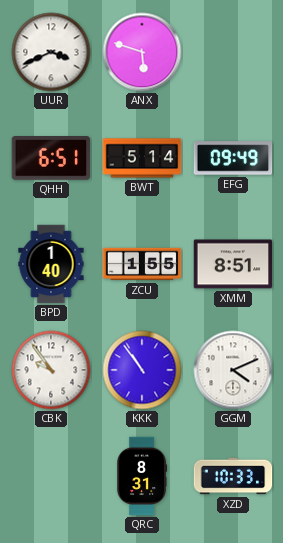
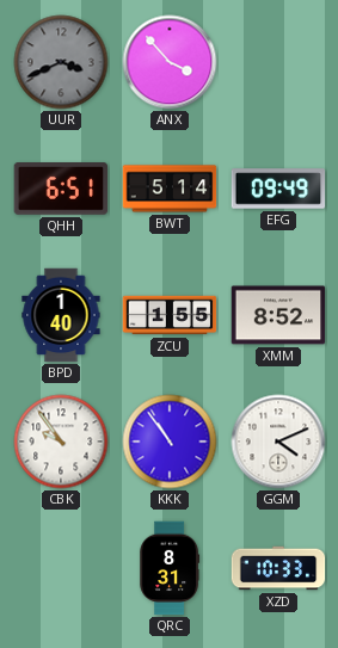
UUR dial: white -> grey (61, 62)
ANX: 5:48 -> 3:53 (170, 62)
XMM: 8:51 -> 8:52 (278, 315)
